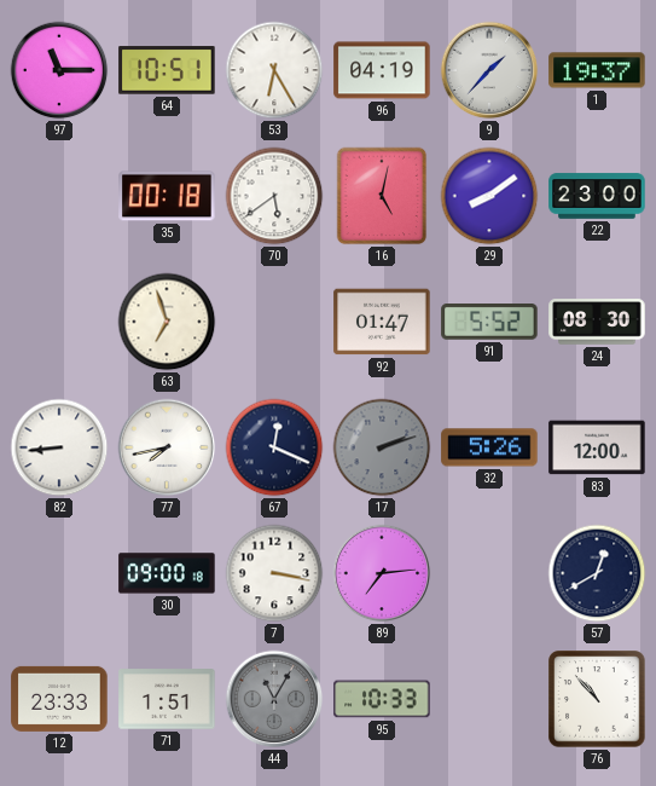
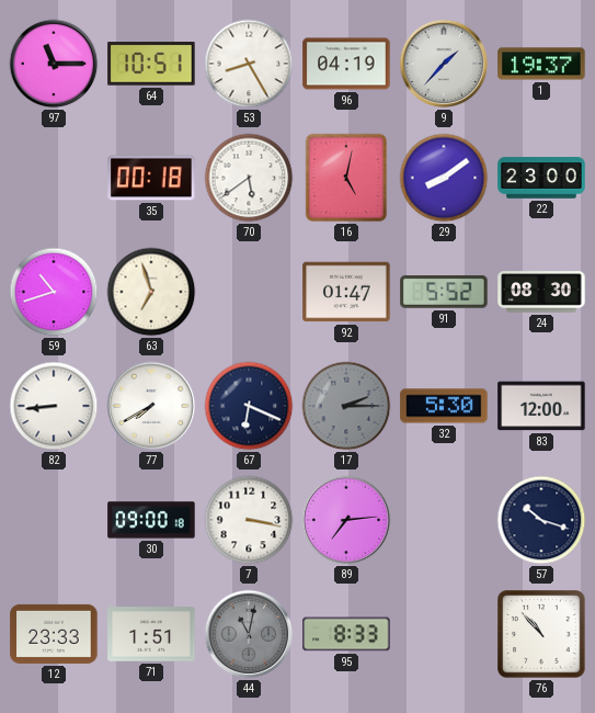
53: 6:25 -> 8:25 (249, 64)
59: none -> 10:42 (54, 292)
77: 7:43 -> 7:40 (151, 406)
67: 12:19 -> 6:19 (249, 406)
17: 2:12 -> 2:15 (346, 406)
32: 5:26 -> 5:30 (444, 406)
57: 12:40 -> 10:18 (541, 520)
44: 11:05 -> 11:02 (249, 634)
95: 10:33 -> 8:33 (346, 634)
